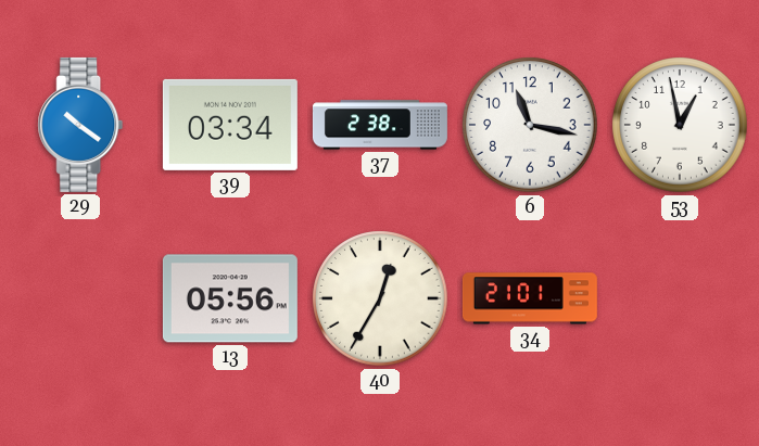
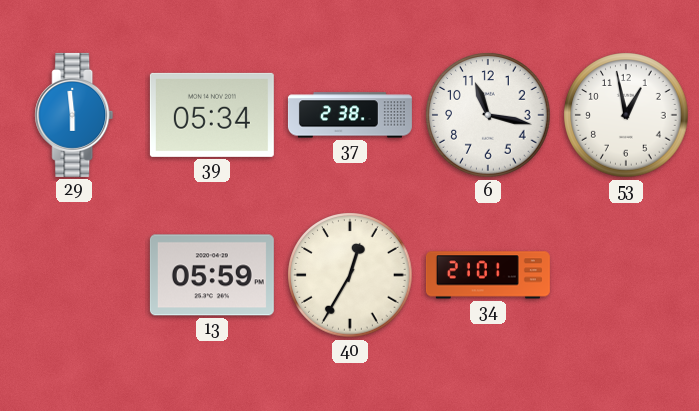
29: 10:21 -> 5:59 (74, 115)
39: 03:34 -> 05:34 (212, 115)
13: 05:56 -> 05:59 (212, 275)
